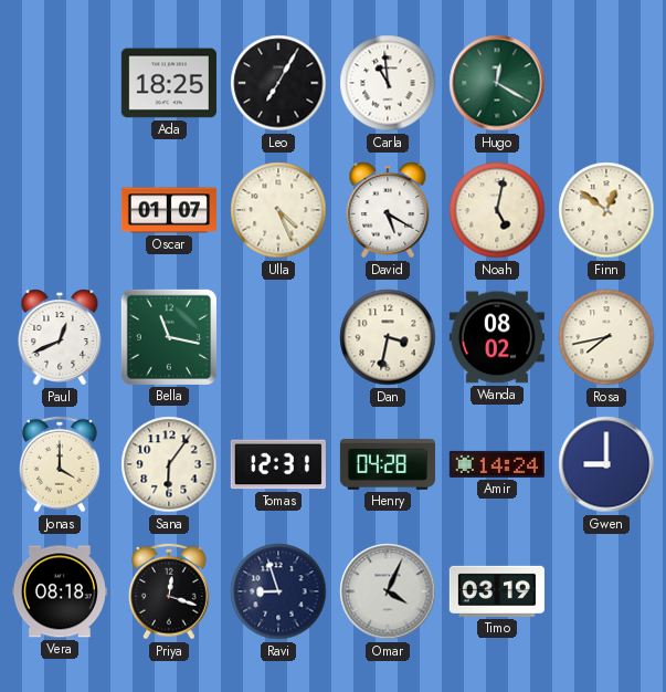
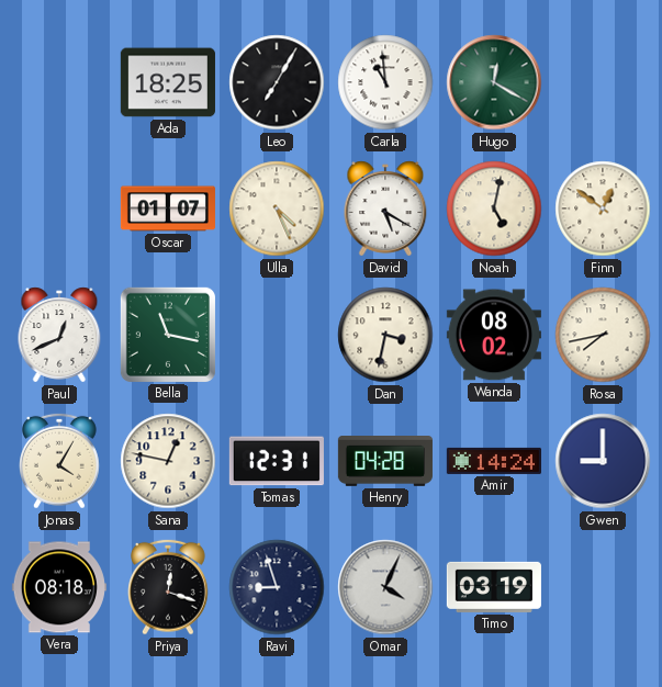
Jonas: 4:00 -> 4:05 (60, 461)
Sana: 6:06 -> 12:47 (168, 461)
